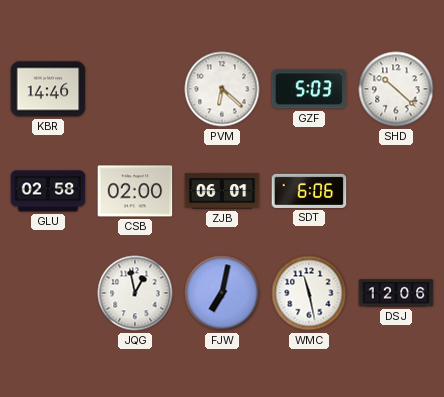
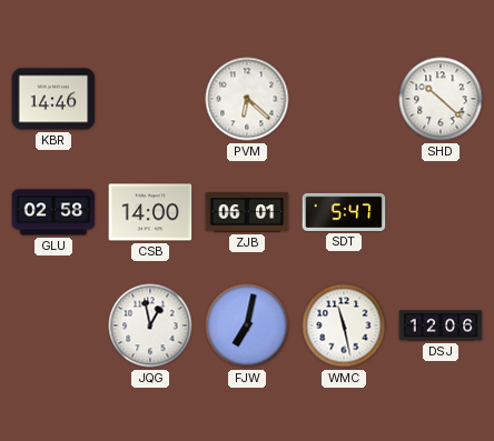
GZF: 5:03 -> none (309, 89)
CSB: 02:00 -> 14:00 (150, 212)
SDT: 6:06 -> 5:47 (344, 212)
